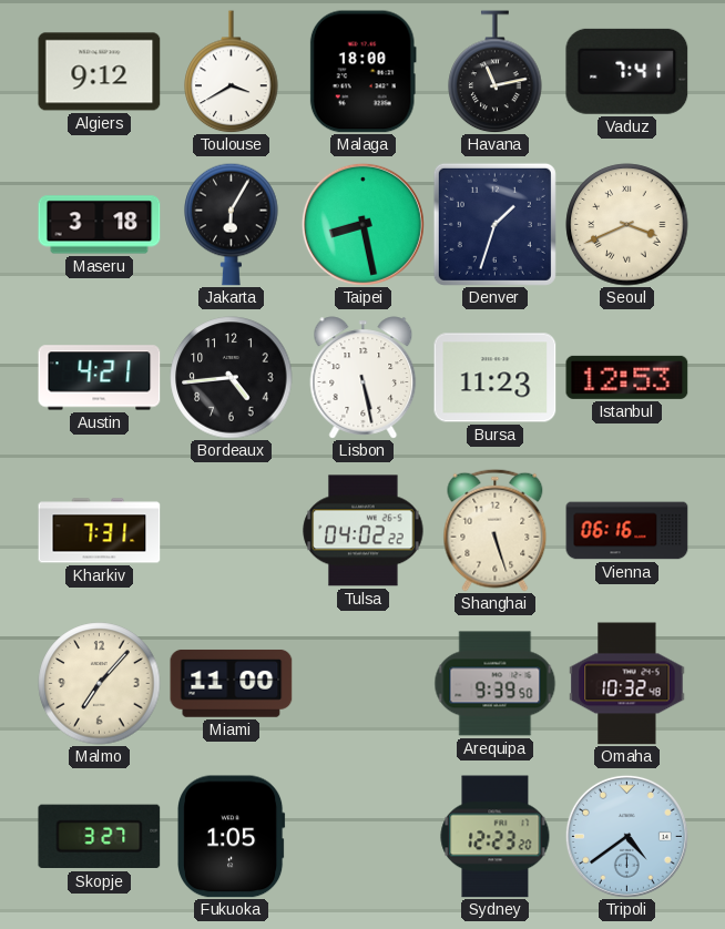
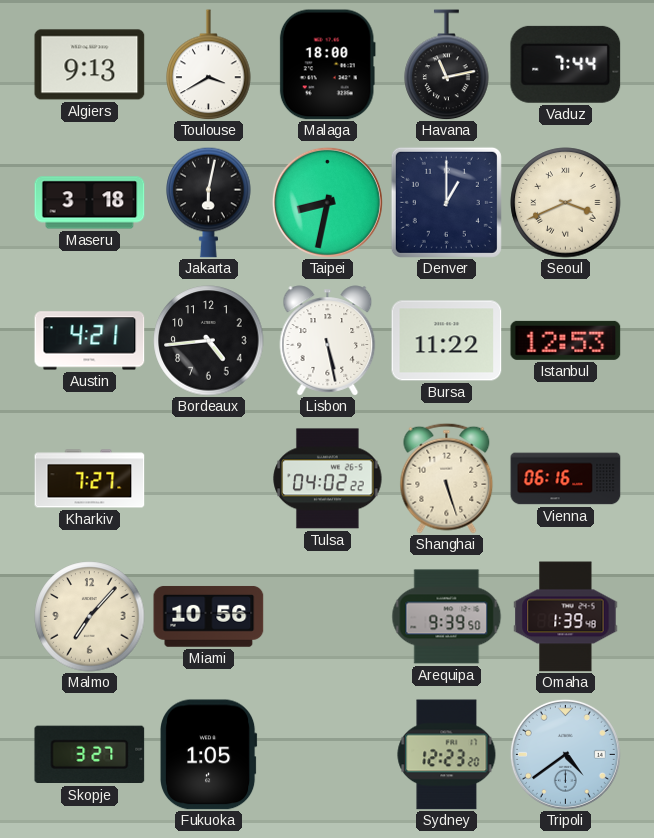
Algiers: 9:12 -> 9:13 (90, 65)
Vaduz: 7:41 -> 7:44 (566, 64)
Jakarta: 6:05 -> 6:02 (209, 202)
Taipei: 8:28 -> 8:32 (327, 202)
Denver: 1:33 -> 1:00 (446, 202)
Bursa: 11:23 -> 11:22 (447, 341)
Kharkiv: 7:31 -> 7:27 (90, 479)
Miami: 11:00 -> 10:56 (209, 616)
Omaha: 10:32 -> 1:39 (566, 617)
